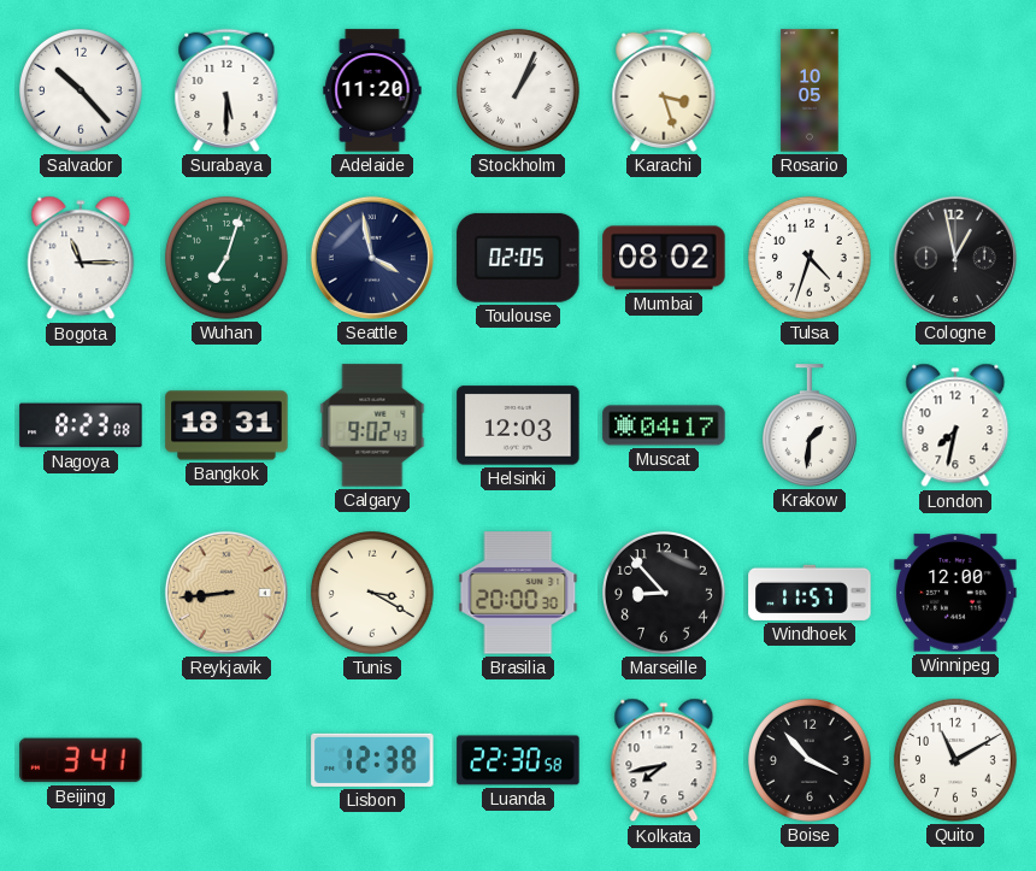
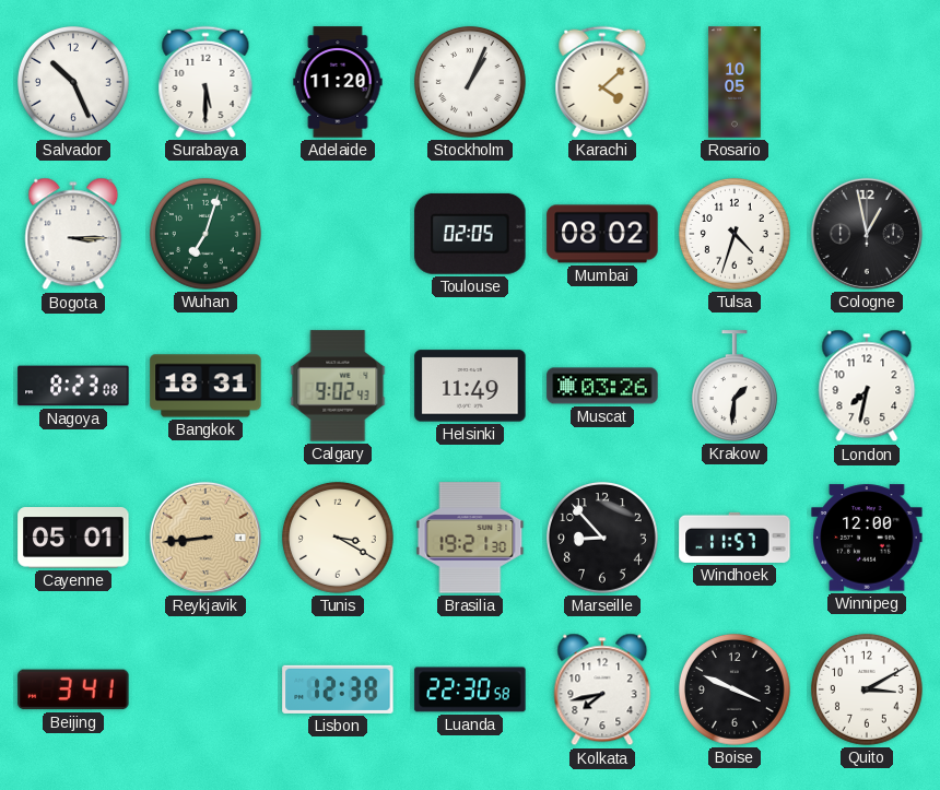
Salvador: 10:23 -> 10:26 (73, 82)
Karachi: 3:27 -> 4:08 (602, 82)
Bogota: 11:15 -> 3:15 (73, 234)
Seattle: 3:58 -> none (372, 258)
Helsinki: 12:03 -> 11:49 (470, 386)
Muscat: 04:17 -> 03:26 (602, 386)
Cayenne: none -> 05:01 (73, 538)
Brasilia: 20:00 -> 19:21 (470, 538)
Boise: 3:53 -> 3:49 (735, 689)
Quito: 11:10 -> 3:10 (867, 689)
